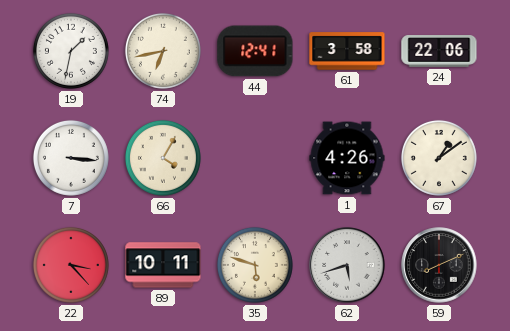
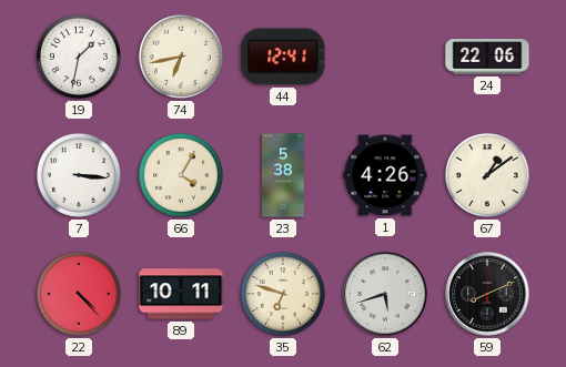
61: 3:58 -> none (347, 51)
23: none -> 5:38 (284, 175)
22: 3:23 -> 4:23 (79, 294)
35: 5:48 -> 6:48 (283, 294)
